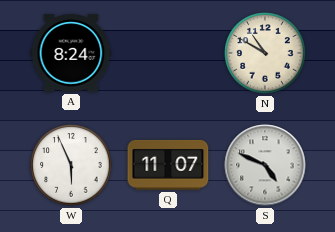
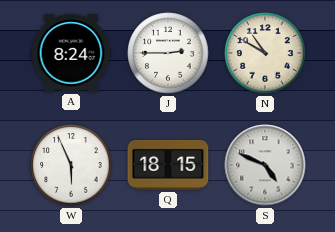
J: none -> 2:45 (168, 53)
Q: 11:07 -> 18:15 (168, 165)
